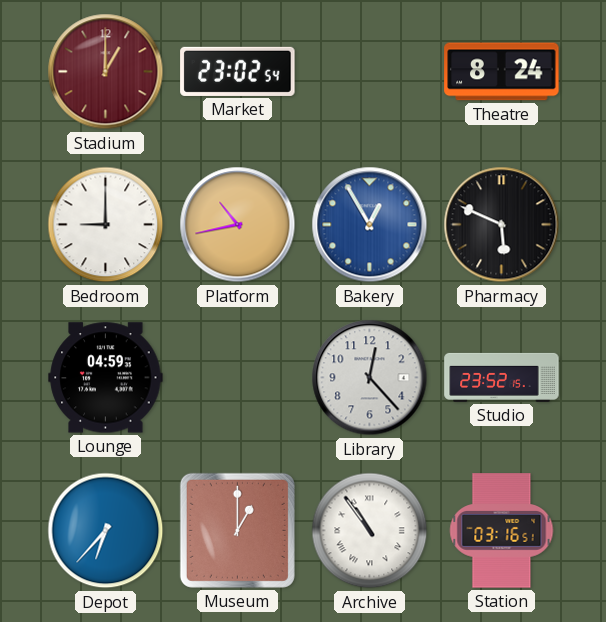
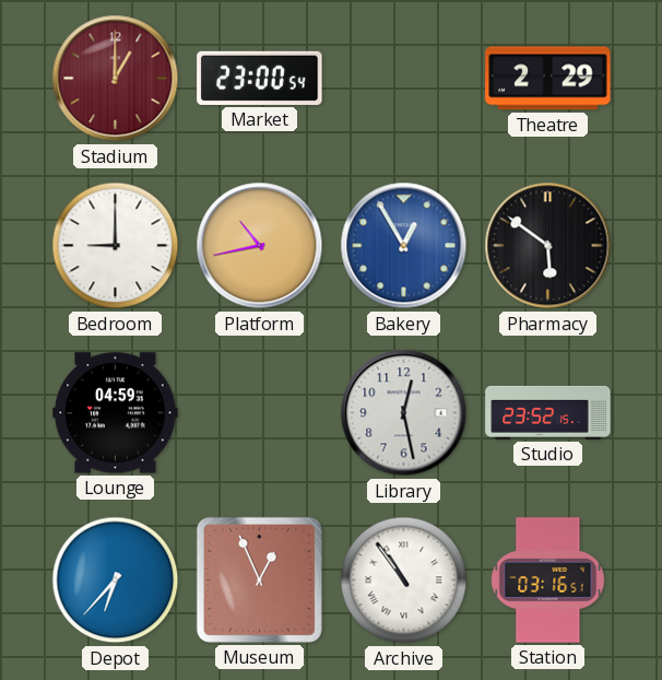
Market: 23:02 -> 23:00 (260, 78)
Theatre: 8:24 -> 2:29 (548, 79)
Pharmacy: 5:49 -> 5:51 (548, 246)
Library: 12:23 -> 12:28 (404, 413)
Museum: 1:00 -> 12:56 (259, 579)
